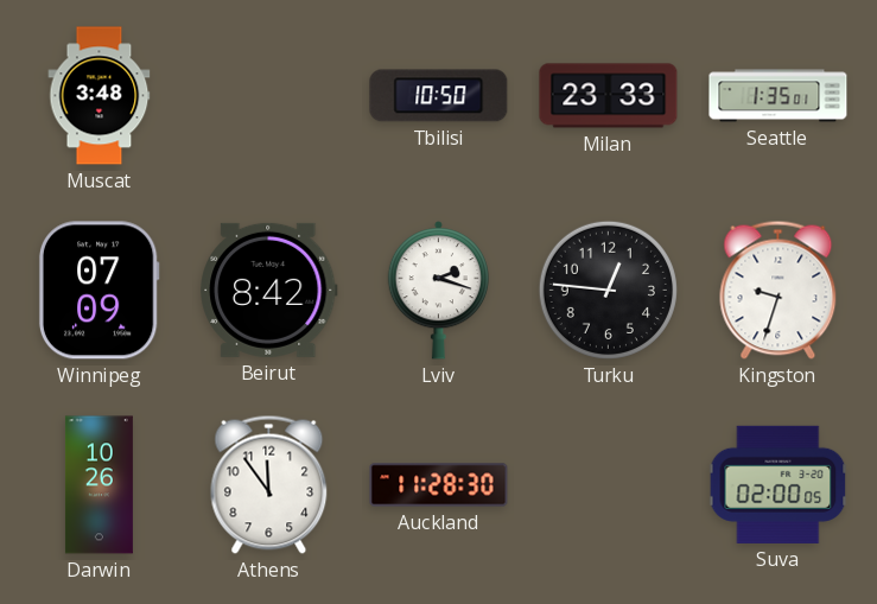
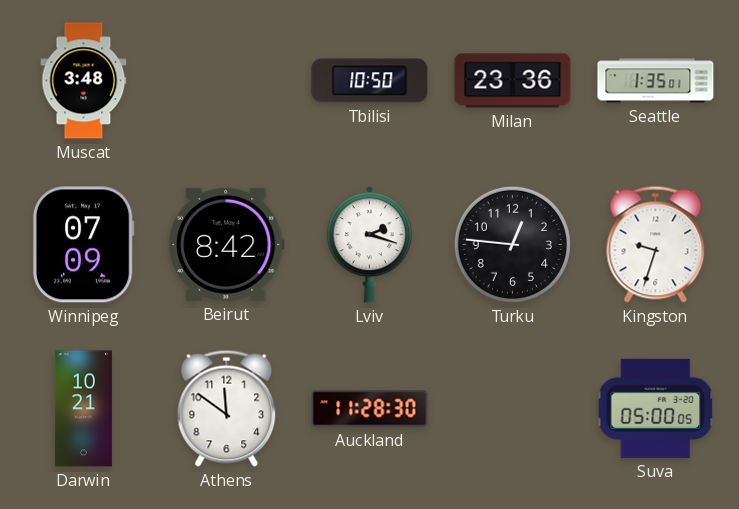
Milan: 23:33 -> 23:36 (513, 81)
Darwin: 10:26 -> 10:21 (83, 409)
Athens: 11:54 -> 11:51 (227, 408)
Suva: 02:00 -> 05:00 (656, 408)
